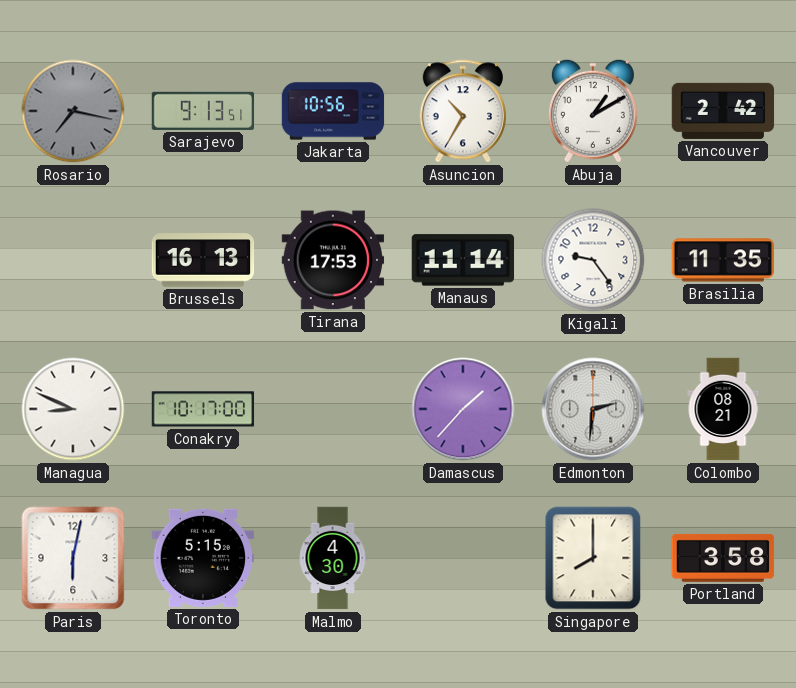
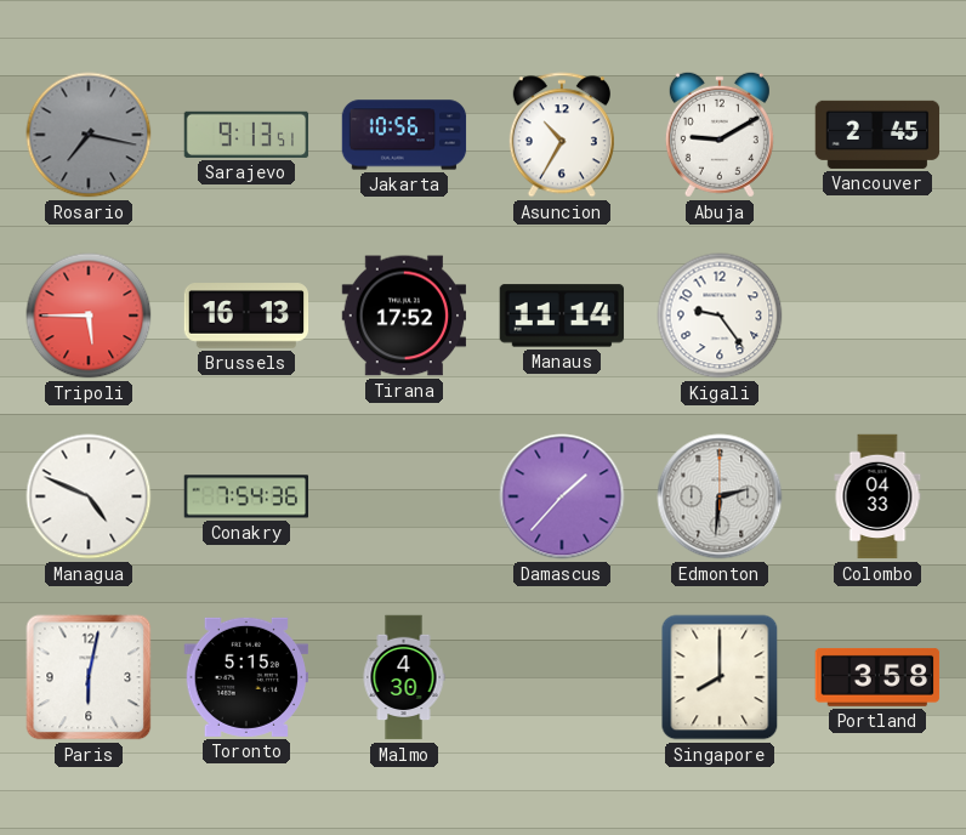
Abuja: 1:10 -> 9:10 (720, 135)
Vancouver: 2:42 -> 2:45 (877, 135)
Tripoli: none -> 5:45 (89, 316)
Tirana: 17:53 -> 17:52 (404, 316)
Brasilia: 11:35 -> none (723, 260)
Managua: 8:49 -> 4:49 (89, 496)
Conakry: 10:17 -> 7:54 (246, 496)
Colombo: 08:21 -> 04:33 (877, 496)
